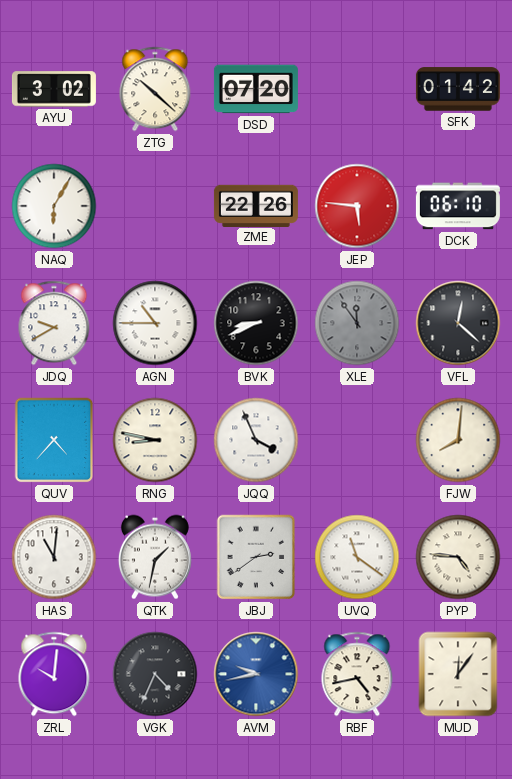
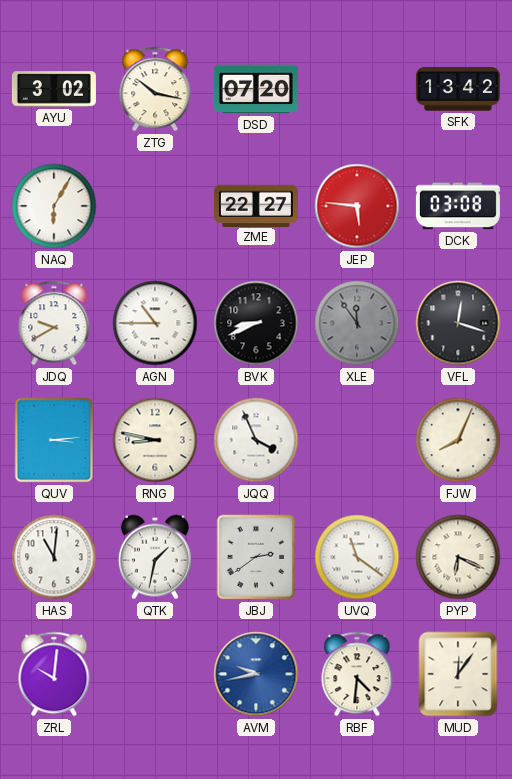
ZTG: 10:22 -> 10:17 (155, 89)
SFK: 01:42 -> 13:42 (458, 89)
ZME: 22:26 -> 22:27 (256, 205)
DCK: 06:10 -> 03:08 (458, 206)
VFL: 12:22 -> 12:18 (458, 323)
QUV: 4:37 -> 3:14 (54, 440)
FJW: 8:01 -> 8:04 (458, 440)
PYP: 4:46 -> 6:19 (458, 557)
VGK: 4:34 -> none (155, 674)
RBF: 4:43 -> 4:31 (357, 674)
